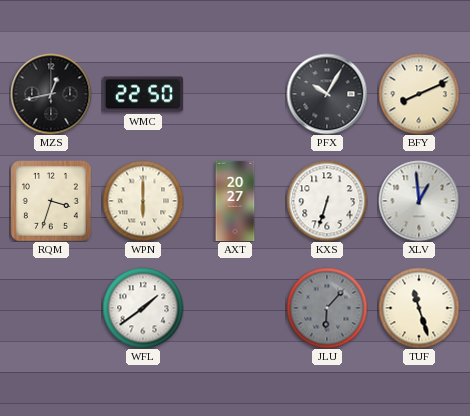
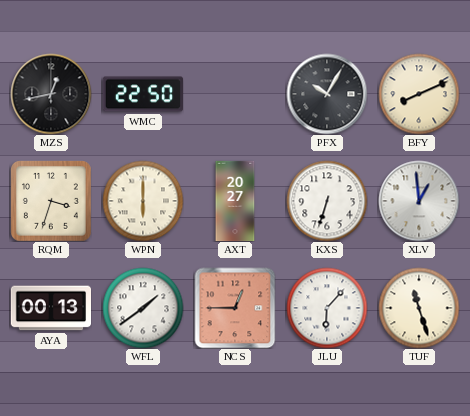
AYA: none -> 00:13 (50, 308)
NCS: none -> 12:45 (235, 308)
JLU dial: grey -> white (327, 308)
